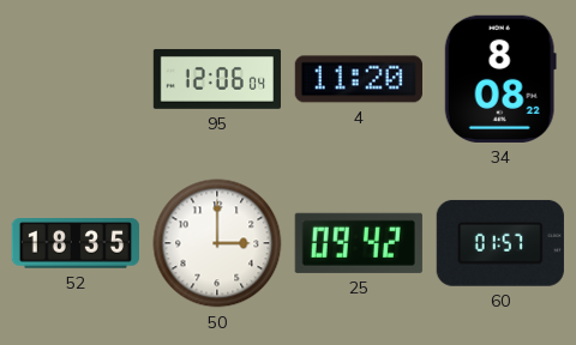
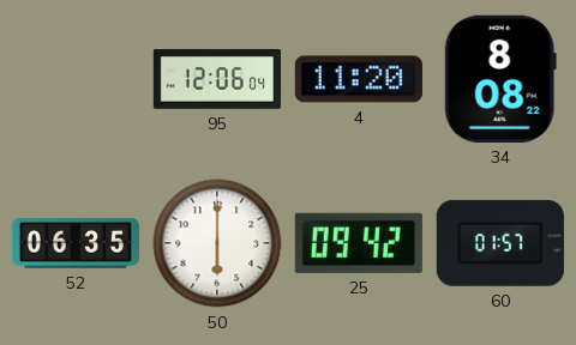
52: 18:35 -> 06:35 (76, 243)
50: 3:00 -> 6:00 (217, 243)
